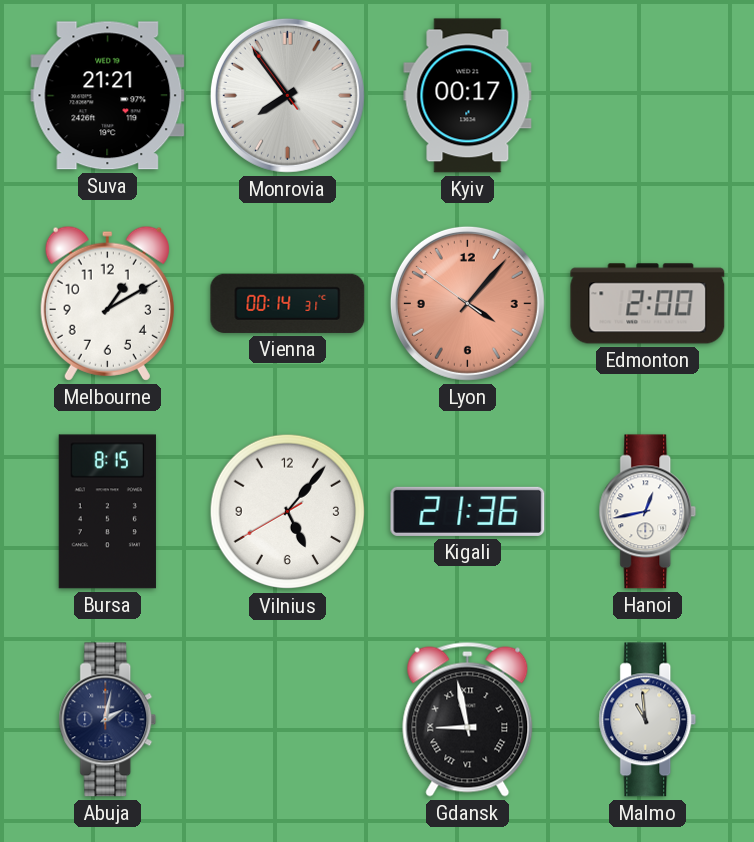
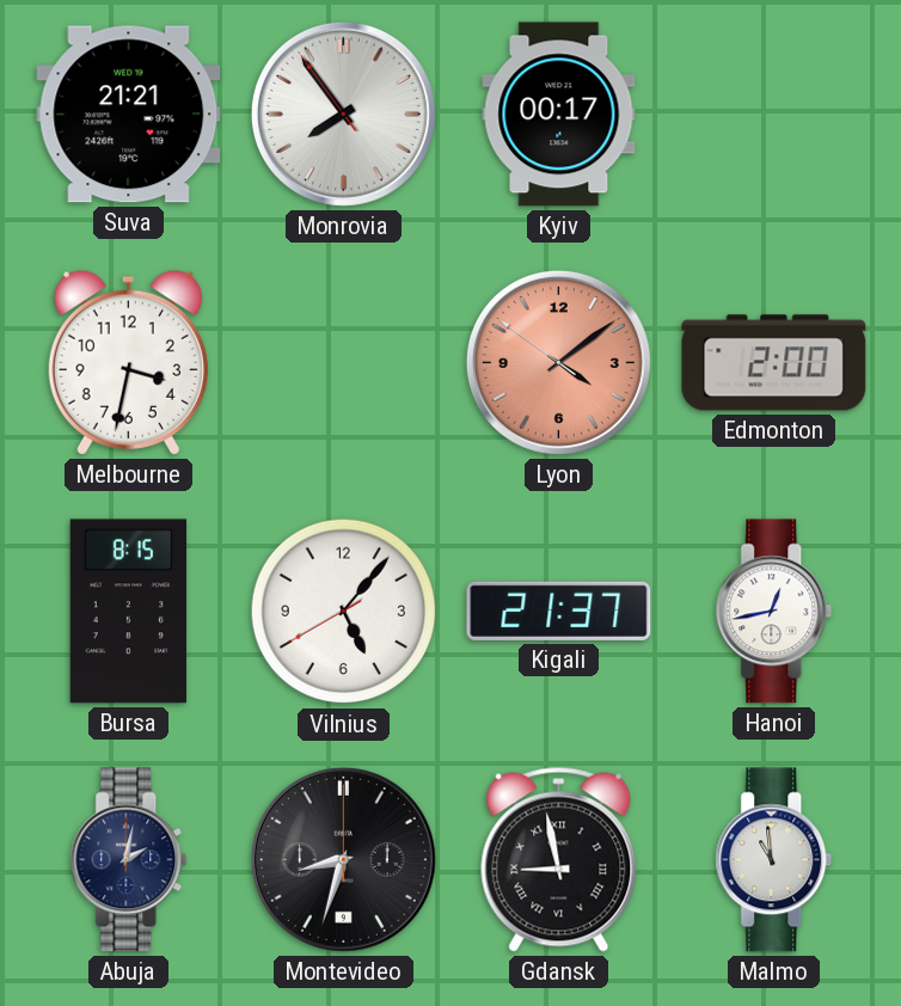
Melbourne: 1:10 -> 3:32 (128, 362)
Vienna: 00:14 -> none (288, 303)
Lyon: 4:06 -> 4:08 (558, 362)
Kigali: 21:36 -> 21:37 (559, 611)
Montevideo: none -> 8:33 (343, 859)
